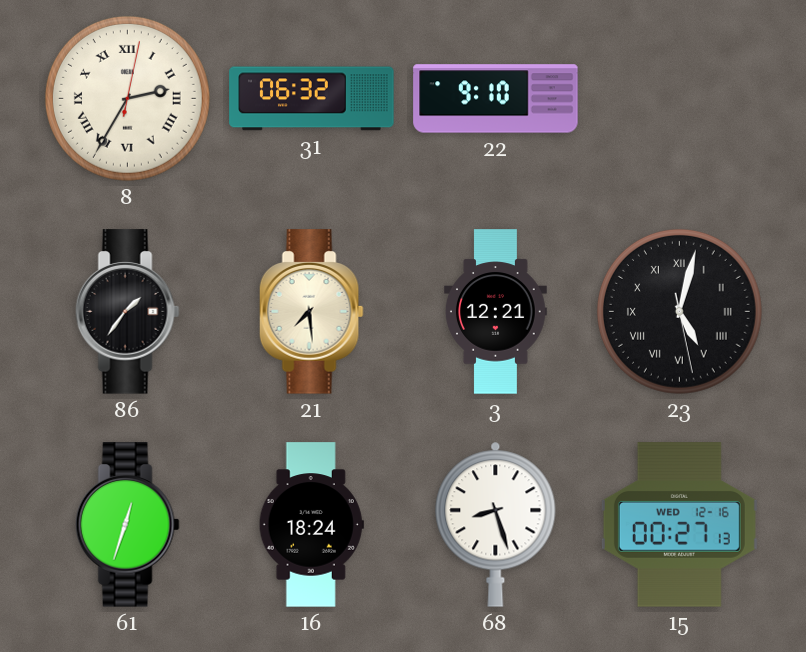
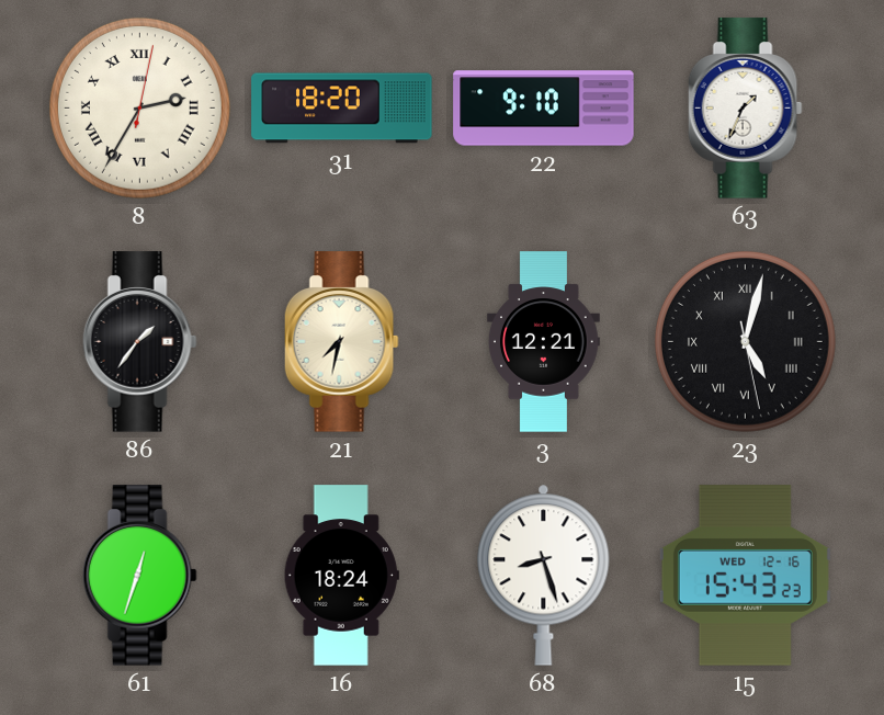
31: 06:32 -> 18:20 (342, 109)
63: none -> 1:34 (745, 109)
21: 7:29 -> 7:32 (341, 342)
15: 00:27 -> 15:43 (745, 576)
